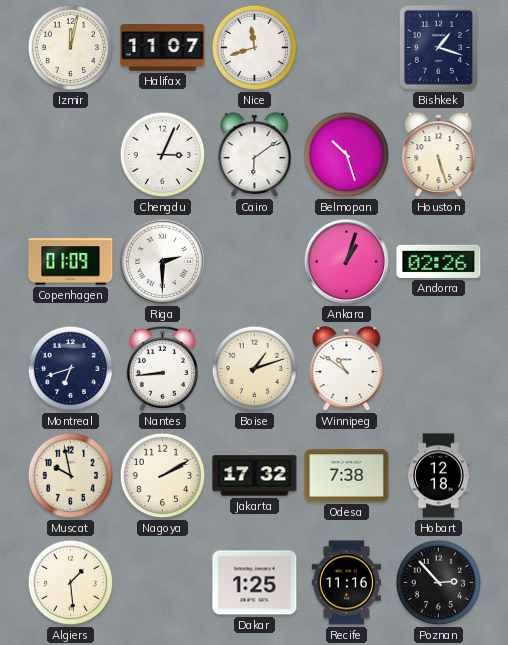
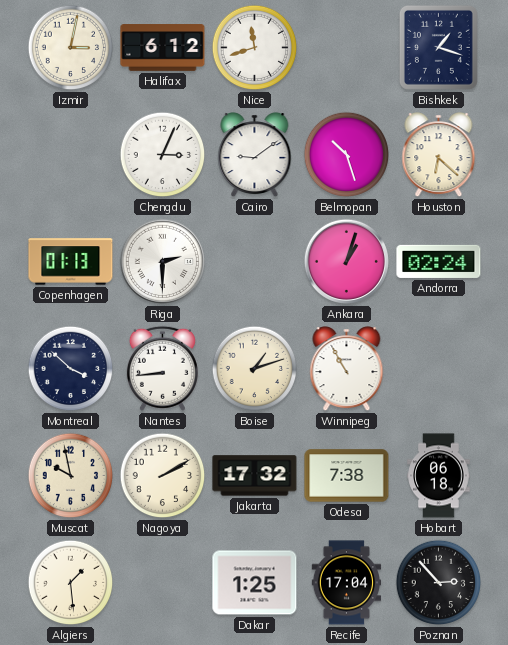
Izmir: 12:02 -> 3:02 (71, 48)
Halifax: 11:07 -> 6:12 (163, 48)
Cairo: 6:09 -> 9:09 (255, 155)
Houston: 5:27 -> 6:22 (439, 155)
Copenhagen: 01:09 -> 01:13 (71, 262)
Andorra: 02:26 -> 02:24 (439, 261)
Montreal: 6:42 -> 3:52 (71, 369)
Winnipeg: 10:51 -> 10:55 (347, 369)
Hobart: 12:18 -> 06:18 (439, 476)
Recife: 11:16 -> 17:04 (346, 583)
